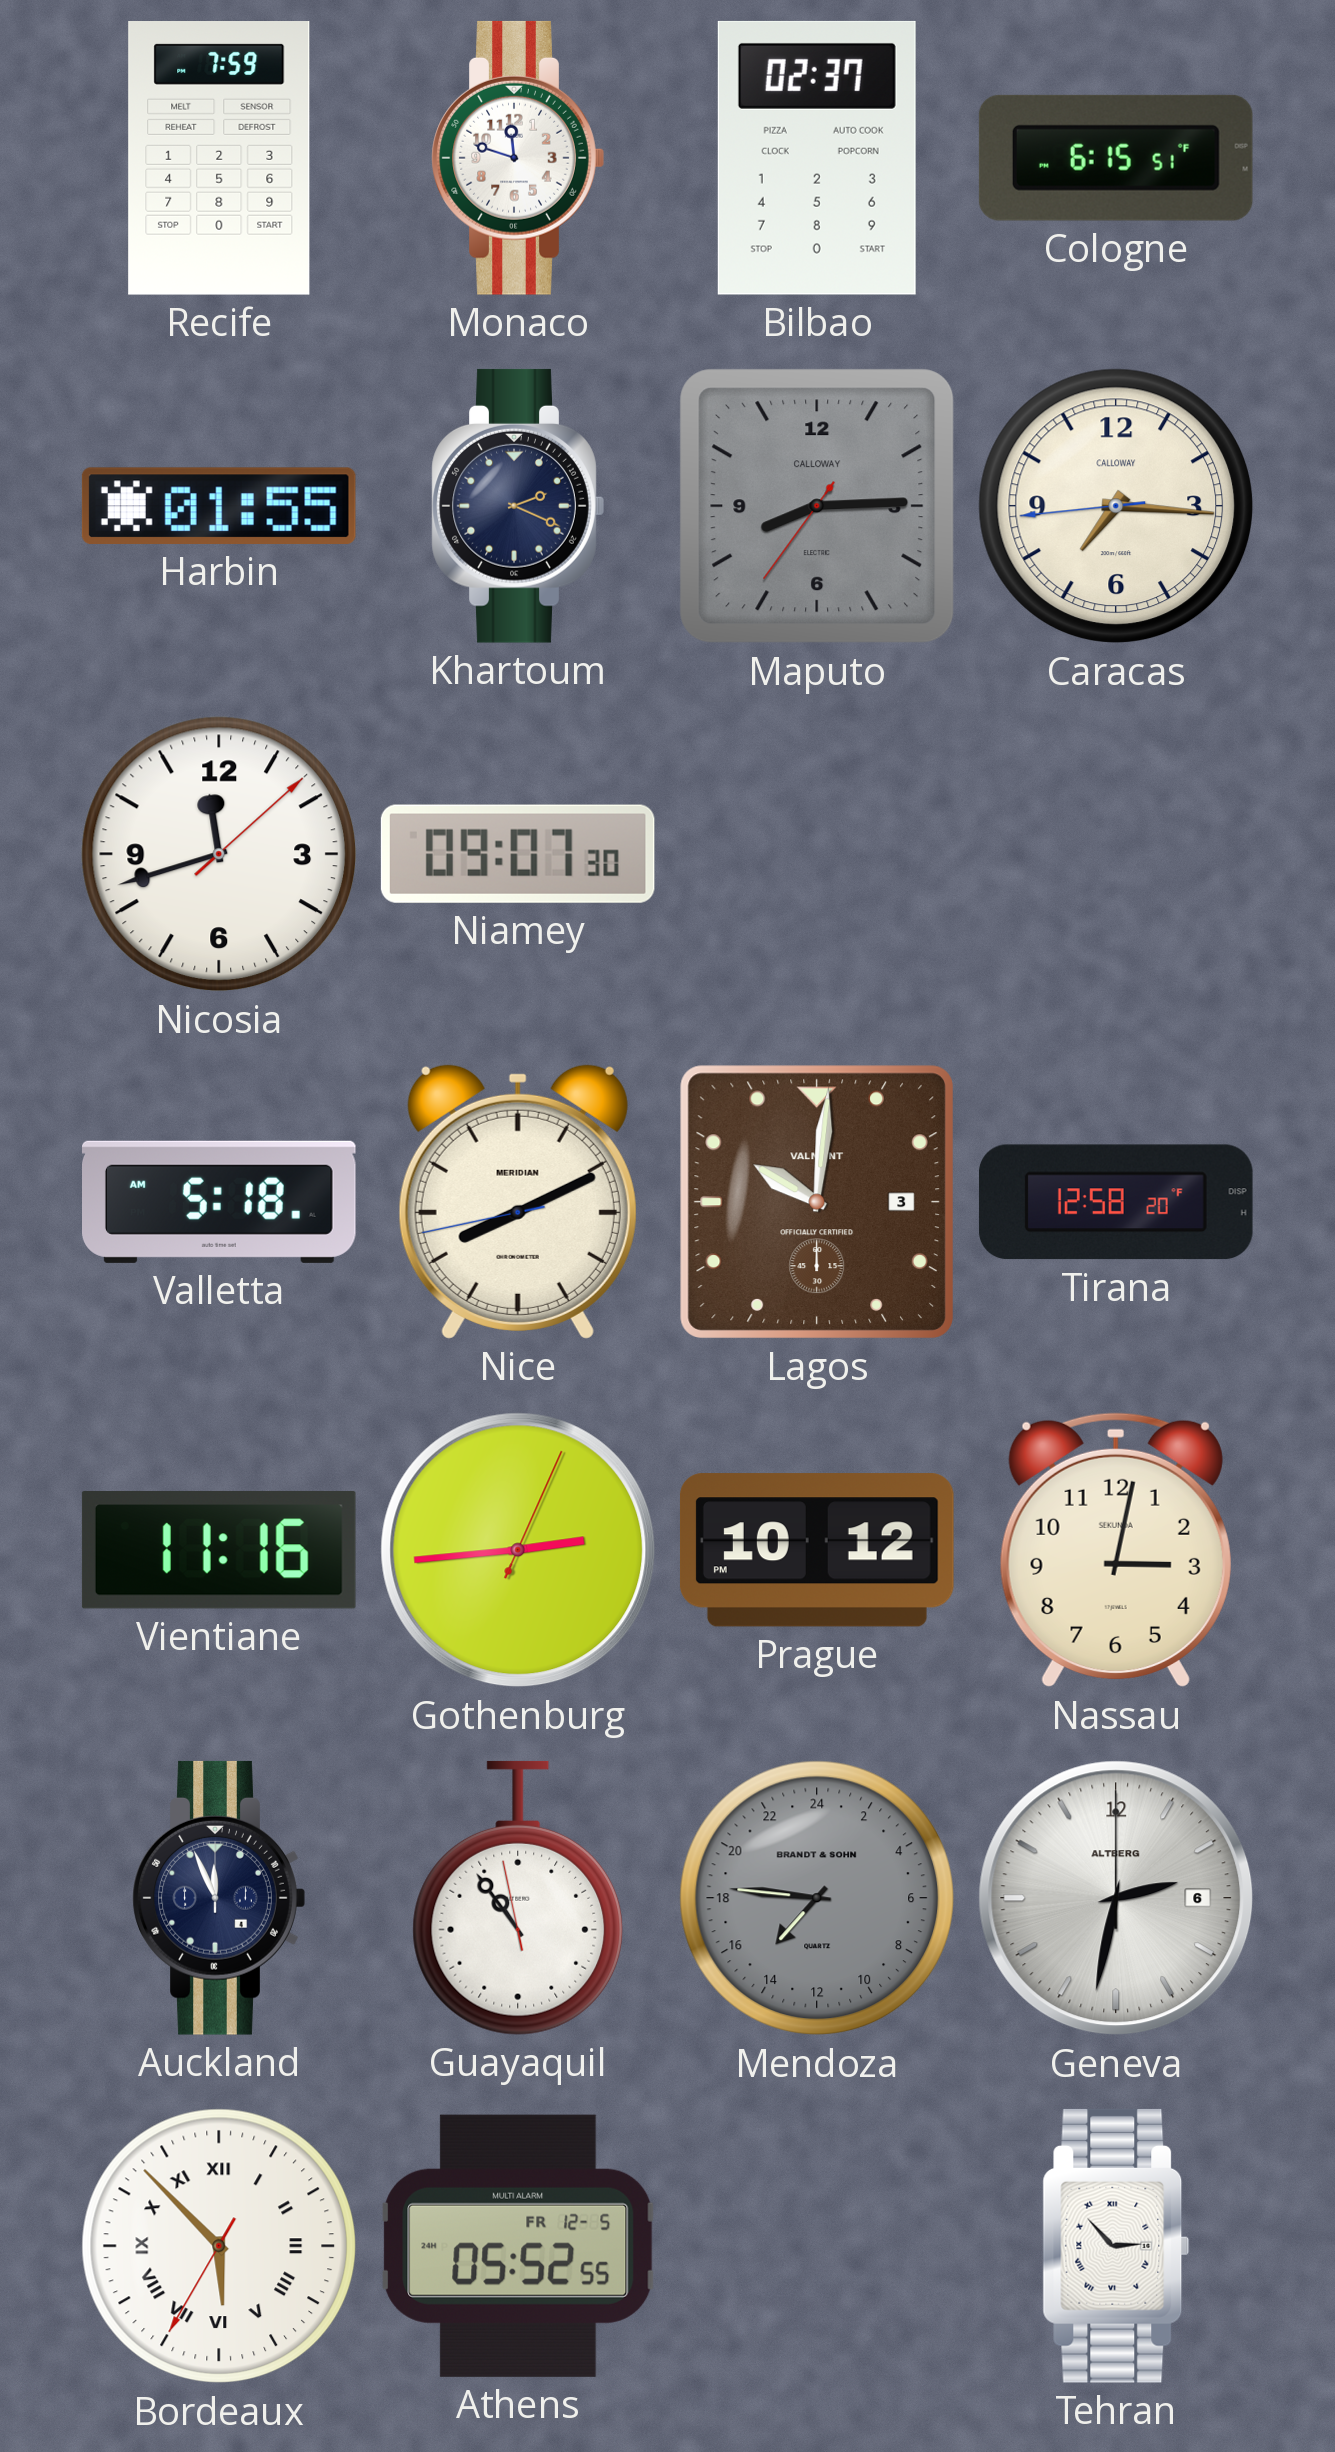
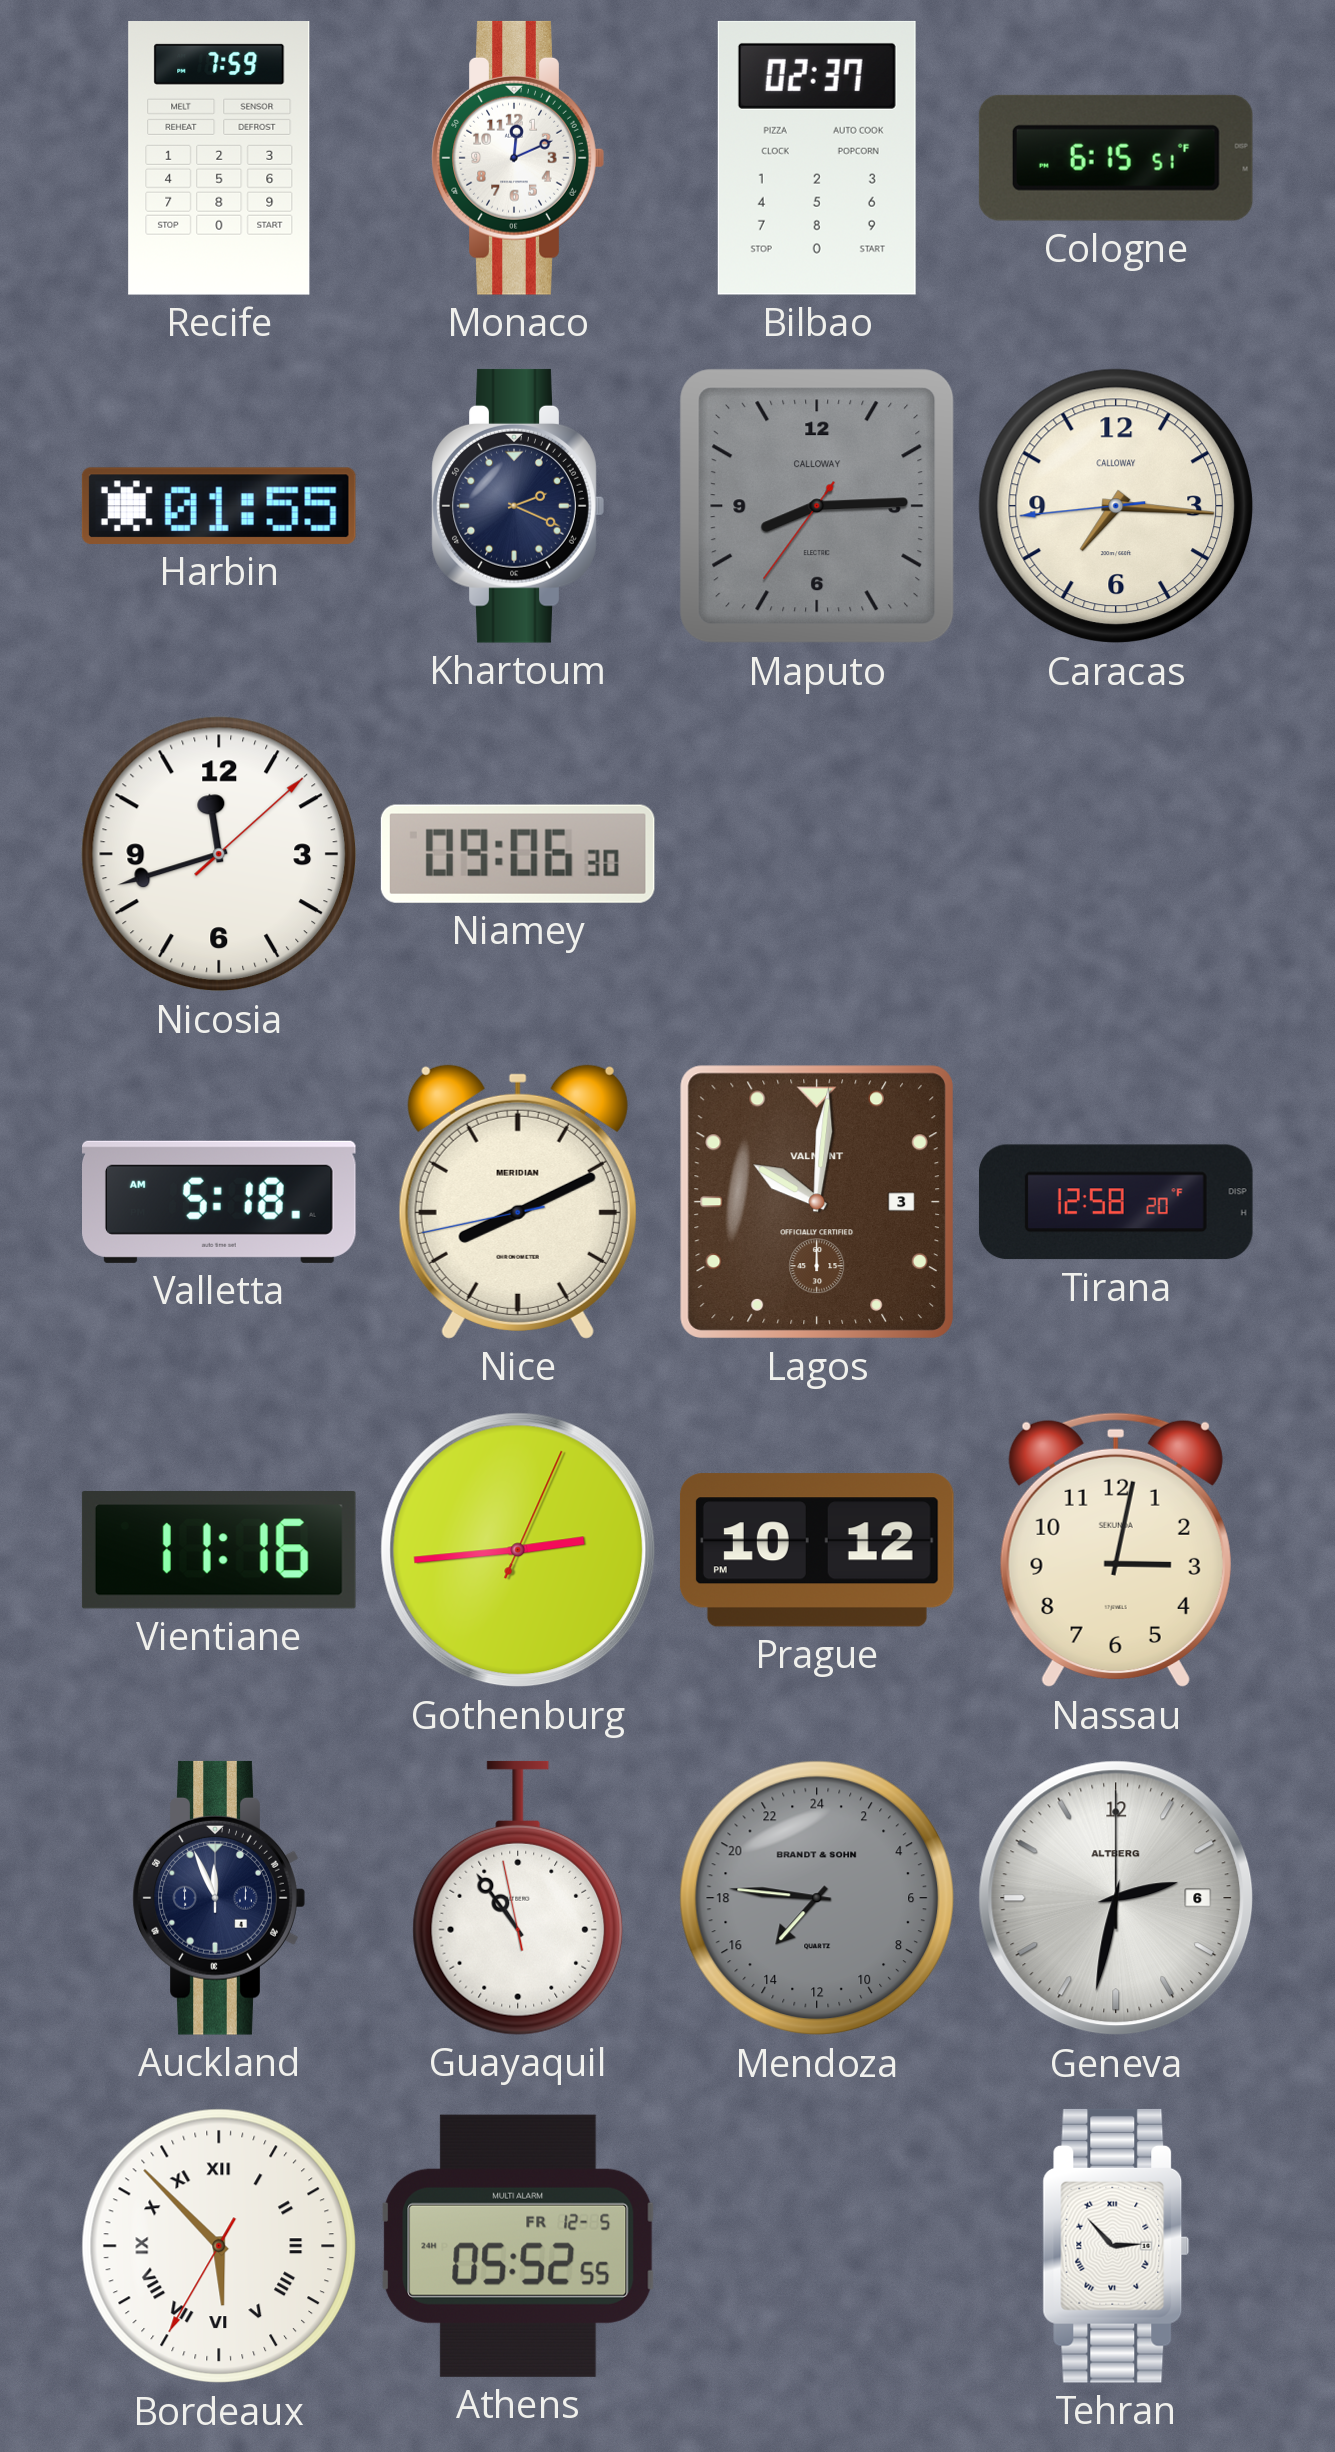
Monaco: 11:48 -> 12:11 (518, 158)
Niamey: 09:07 -> 09:06 (518, 854)
